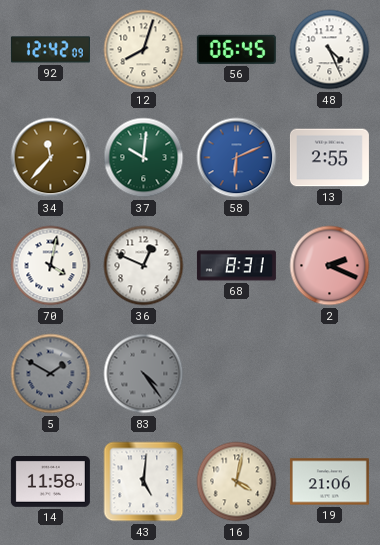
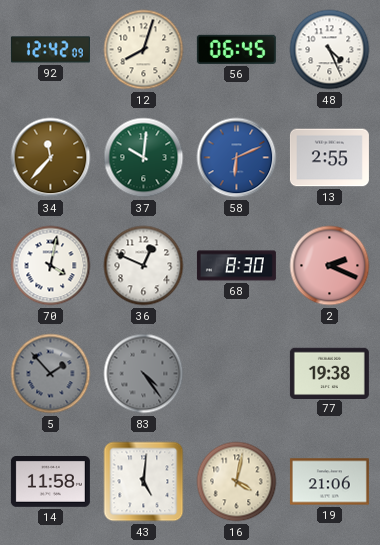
68: 8:31 -> 8:30 (236, 266)
5: 1:50 -> 1:53 (51, 374)
77: none -> 19:38 (329, 373)
